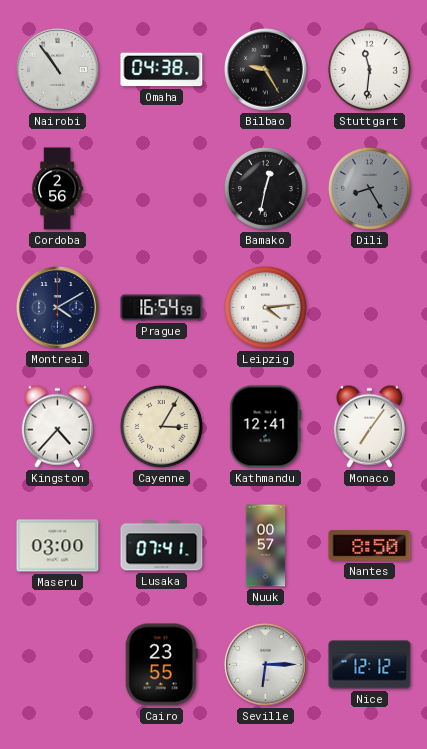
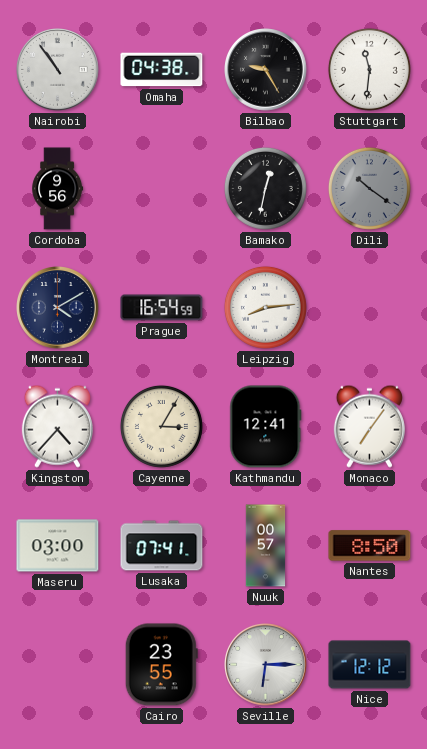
Cordoba: 2:56 -> 9:56 (58, 189)
Dili: 8:25 -> 10:21 (369, 188)
Leipzig: 4:14 -> 8:14 (265, 307)
